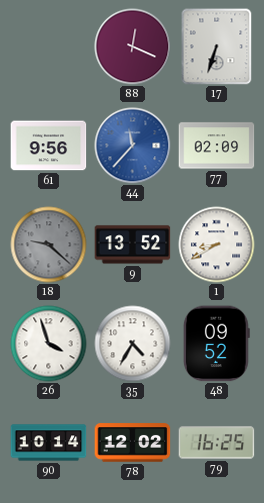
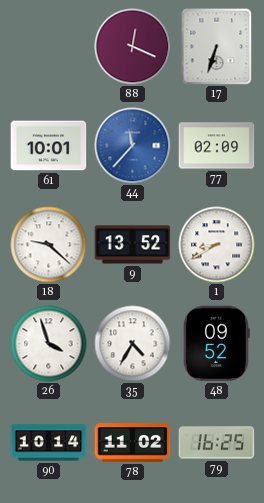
61: 9:56 -> 10:01 (49, 146)
18 dial: grey -> white (49, 245)
78: 12:02 -> 11:02 (133, 443)
